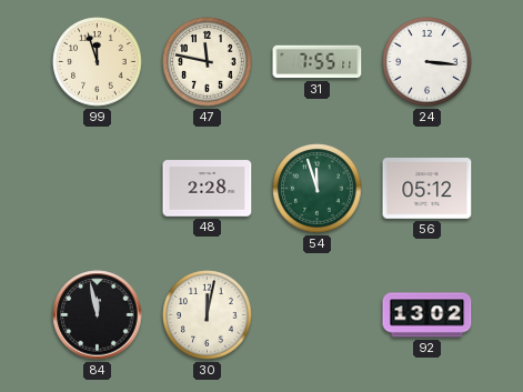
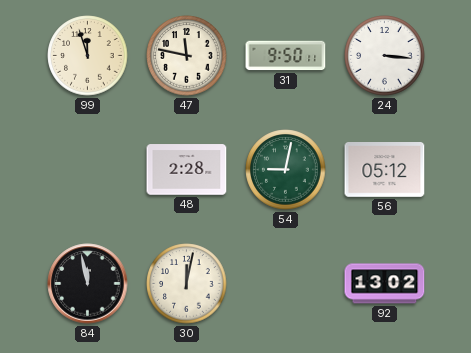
31: 7:55 -> 9:50 (286, 56)
54: 11:57 -> 9:02 (286, 170)
